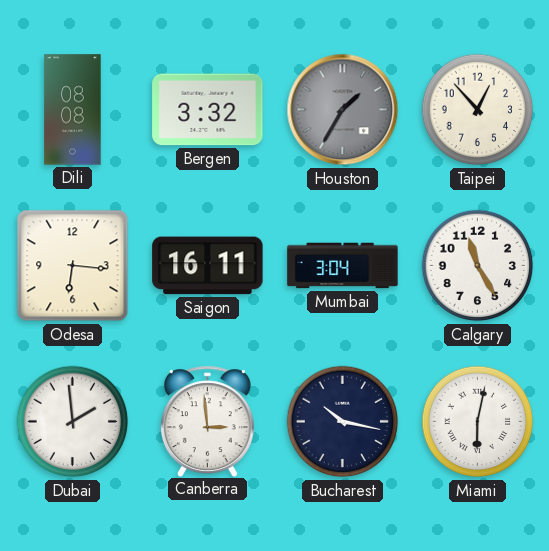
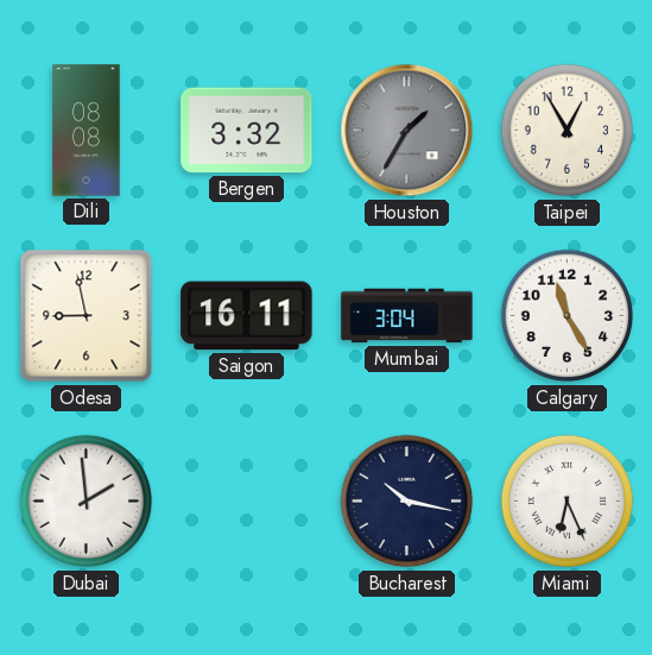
Taipei: 12:53 -> 12:55 (568, 131)
Odesa: 6:16 -> 8:58 (87, 316)
Canberra: 2:59 -> none (207, 421)
Miami: 6:02 -> 6:26 (568, 502)
